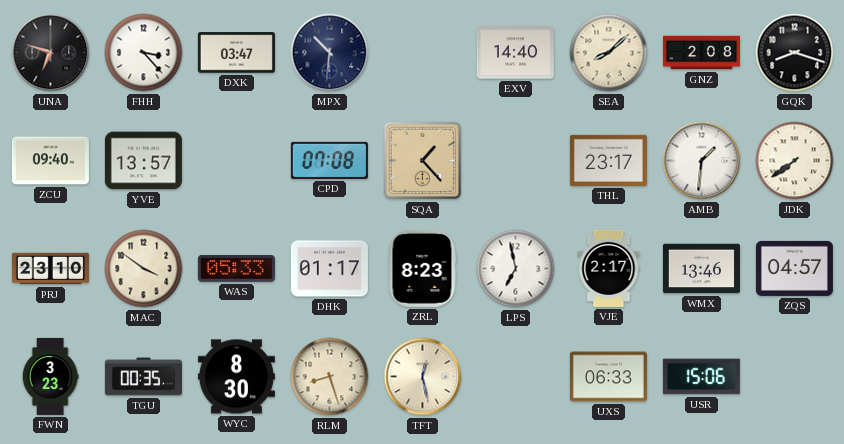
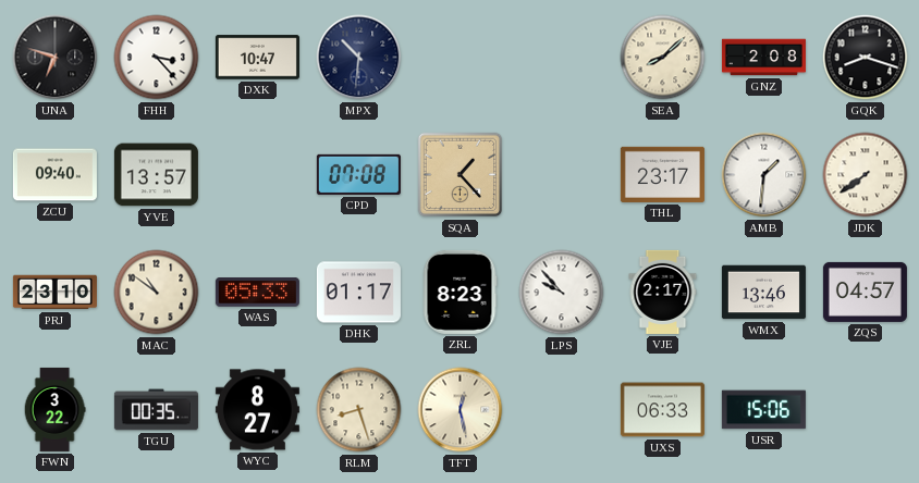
DXK: 03:47 -> 10:47 (257, 58)
EXV: 14:40 -> none (515, 53)
MAC: 3:51 -> 10:51 (157, 293)
LPS: 6:58 -> 9:53 (562, 293)
FWN: 3:23 -> 3:22 (54, 409)
WYC: 8:30 -> 8:27 (257, 410)
